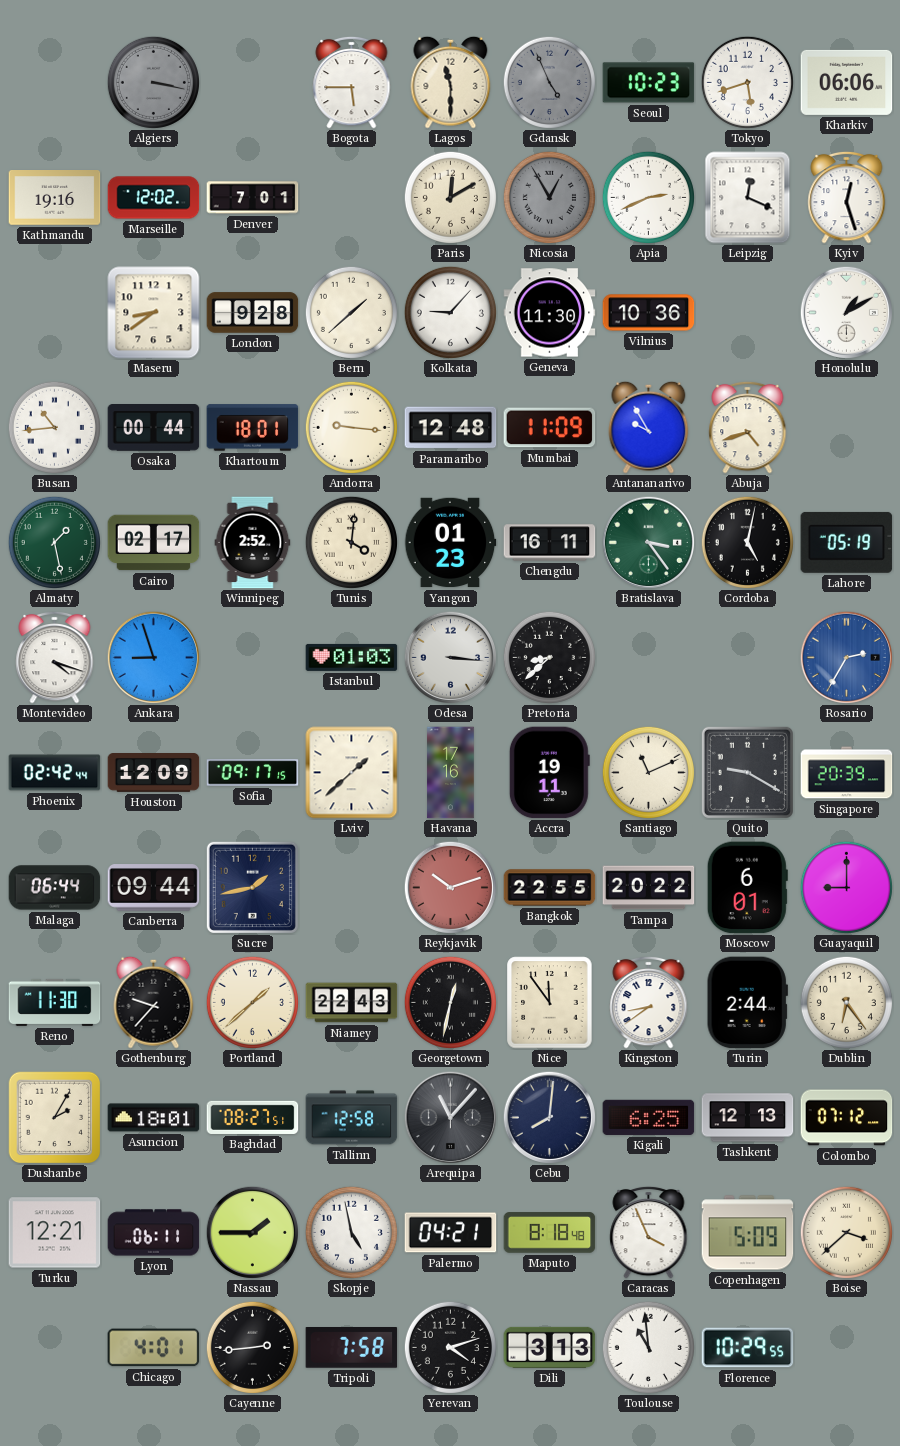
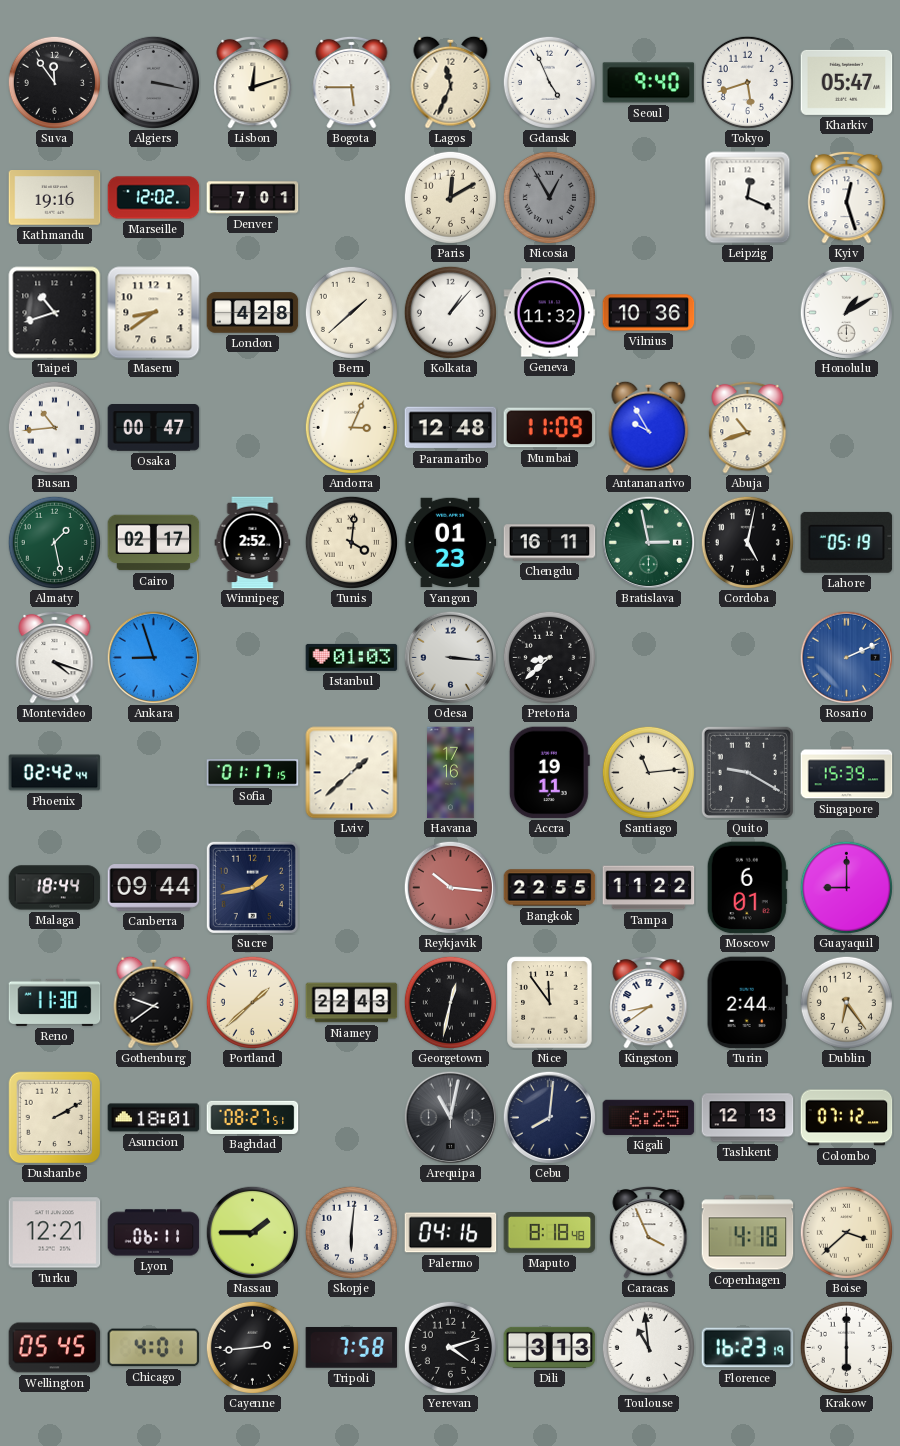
Suva: none -> 11:54 (54, 82)
Lisbon: none -> 12:12 (253, 82)
Lagos: 11:30 -> 11:34 (451, 82)
Gdansk dial: grey -> white (549, 82)
Seoul: 10:23 -> 9:40 (649, 83)
Kharkiv: 06:06 -> 05:47 (847, 82)
Apia: 2:41 -> none (648, 197)
Taipei: none -> 10:42 (55, 313)
London: 9:28 -> 4:28 (253, 313)
Kolkata: 9:07 -> 1:07 (450, 312)
Geneva: 11:30 -> 11:32 (550, 313)
Osaka: 00:44 -> 00:47 (154, 428)
Khartoum: 18:01 -> none (253, 428)
Andorra: 9:16 -> 3:04 (351, 427)
Abuja: 4:42 -> 10:42 (748, 427)
Bratislava: 3:24 -> 2:58 (648, 542)
Rosario: 2:35 -> 2:11 (846, 657)
Houston: 12:09 -> none (154, 773)
Sofia: 09:17 -> 01:17 (253, 773)
Santiago: 11:11 -> 11:14 (648, 772)
Singapore: 20:39 -> 15:39 (847, 773)
Malaga: 06:44 -> 18:44 (55, 888)
Reykjavik: 10:12 -> 10:16 (450, 887)
Tampa: 20:22 -> 11:22 (649, 888)
Gothenburg: 9:37 -> 9:39 (154, 1002)
Dushanbe: 2:05 -> 2:10 (54, 1117)
Tallinn: 12:58 -> none (352, 1118)
Arequipa: 11:07 -> 11:02 (450, 1117)
Skopje: 4:58 -> 6:01 (351, 1232)
Palermo: 04:21 -> 04:16 (451, 1233)
Copenhagen: 5:09 -> 4:18 (748, 1233)
Wellington: none -> 05:45 (55, 1348)
Florence: 10:29 -> 16:23 (748, 1348)
Krakow: none -> 6:00 (846, 1347)
